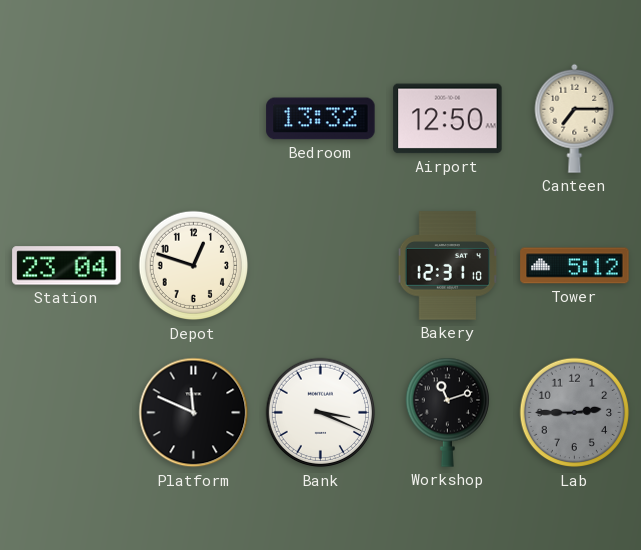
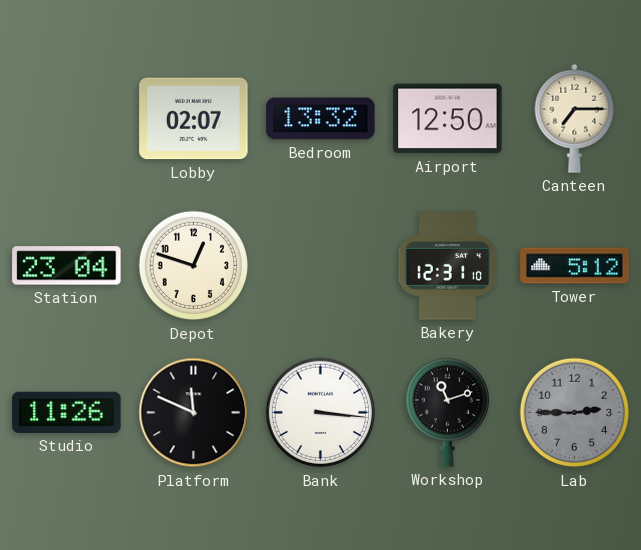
Lobby: none -> 02:07 (194, 119)
Studio: none -> 11:26 (67, 412)
Bank: 3:19 -> 3:16 (321, 413)
